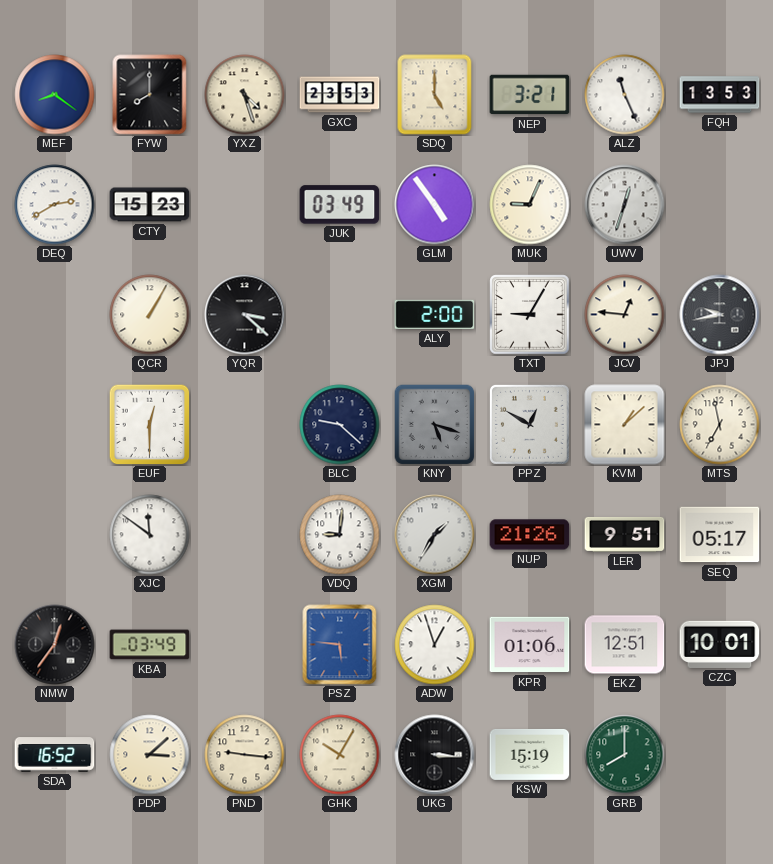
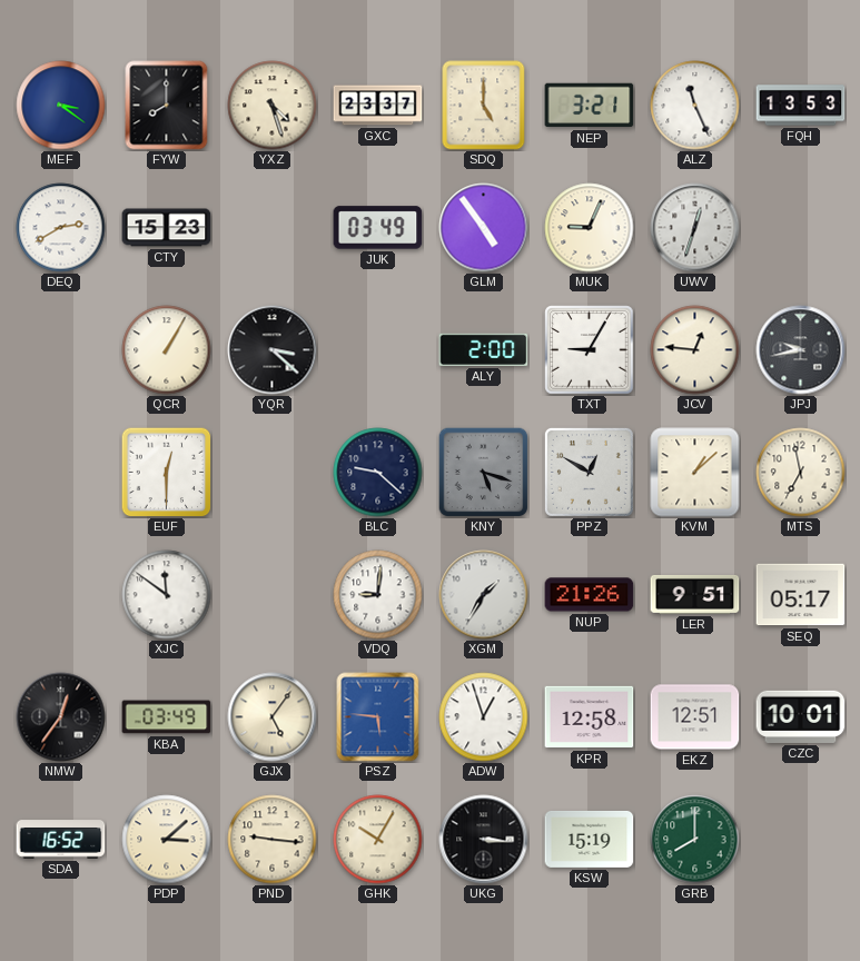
MEF: 8:21 -> 3:21 (61, 106)
GXC: 23:53 -> 23:37 (378, 106)
GJX: none -> 5:06 (273, 717)
KPR: 01:06 -> 12:58 (590, 717)
